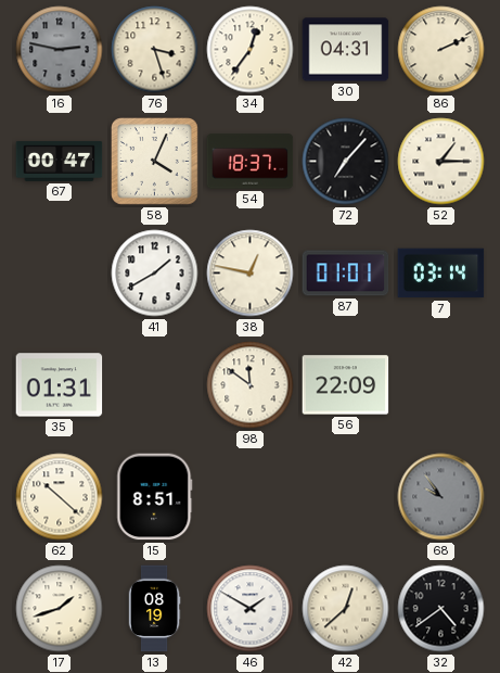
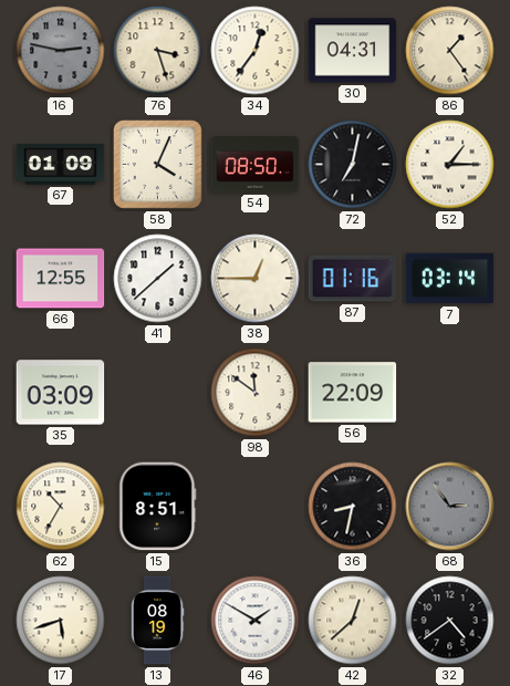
86: 2:11 -> 1:24 (450, 51)
67: 00:47 -> 01:09 (61, 164)
54: 18:37 -> 08:50 (256, 165)
72: 7:07 -> 7:02 (353, 165)
66: none -> 12:55 (61, 279)
41: 1:40 -> 1:38 (158, 279)
38: 12:47 -> 12:45 (256, 279)
87: 01:01 -> 01:16 (353, 279)
35: 01:31 -> 03:09 (61, 393)
62: 10:22 -> 10:35 (61, 507)
36: none -> 8:32 (353, 507)
68: 9:54 -> 2:54 (450, 507)
17: 1:42 -> 5:42 (61, 621)
